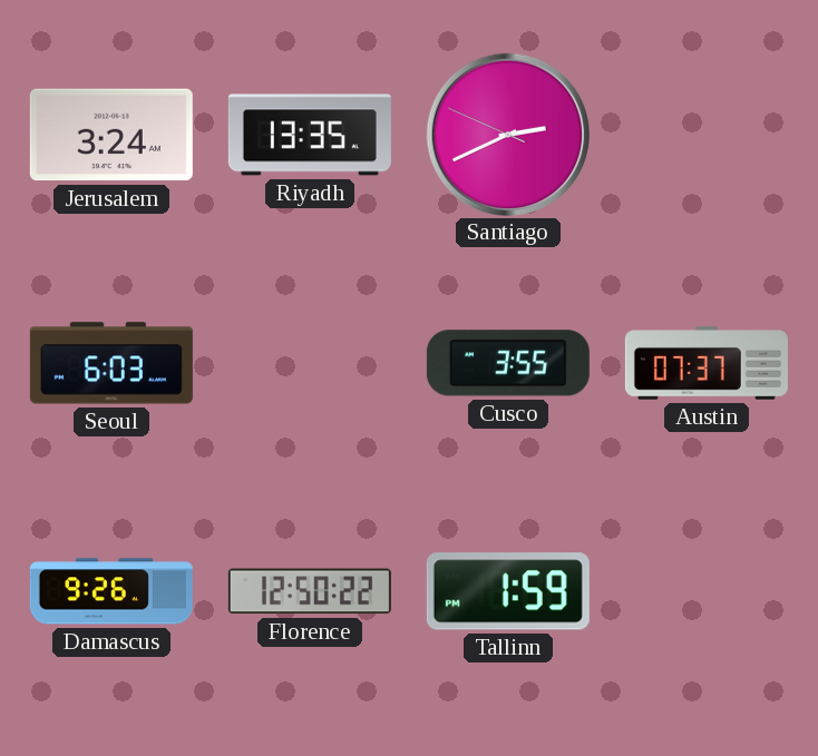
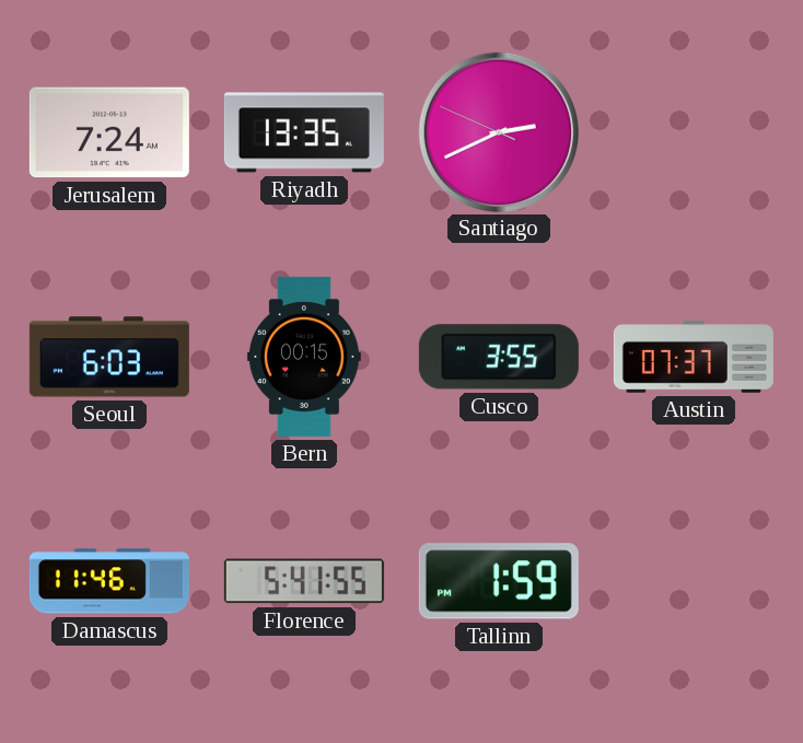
Jerusalem: 3:24 -> 7:24 (109, 132)
Bern: none -> 00:15 (304, 357)
Damascus: 9:26 -> 11:46 (109, 581)
Florence: 12:50 -> 5:41 (304, 581)
